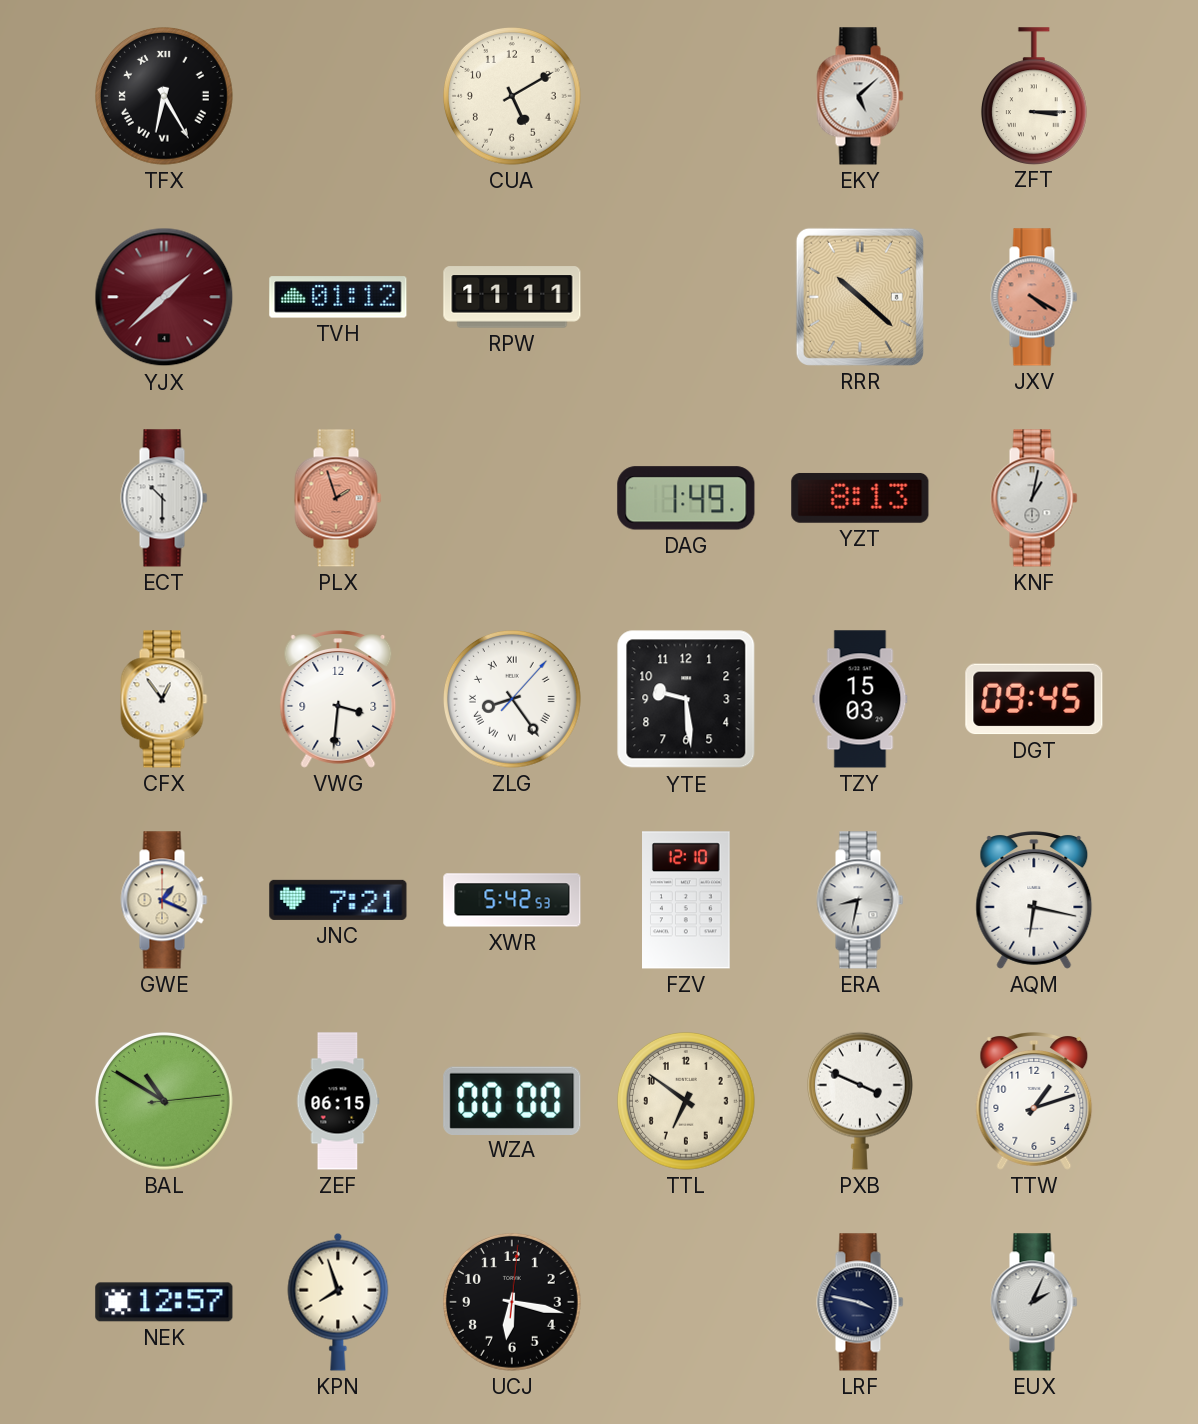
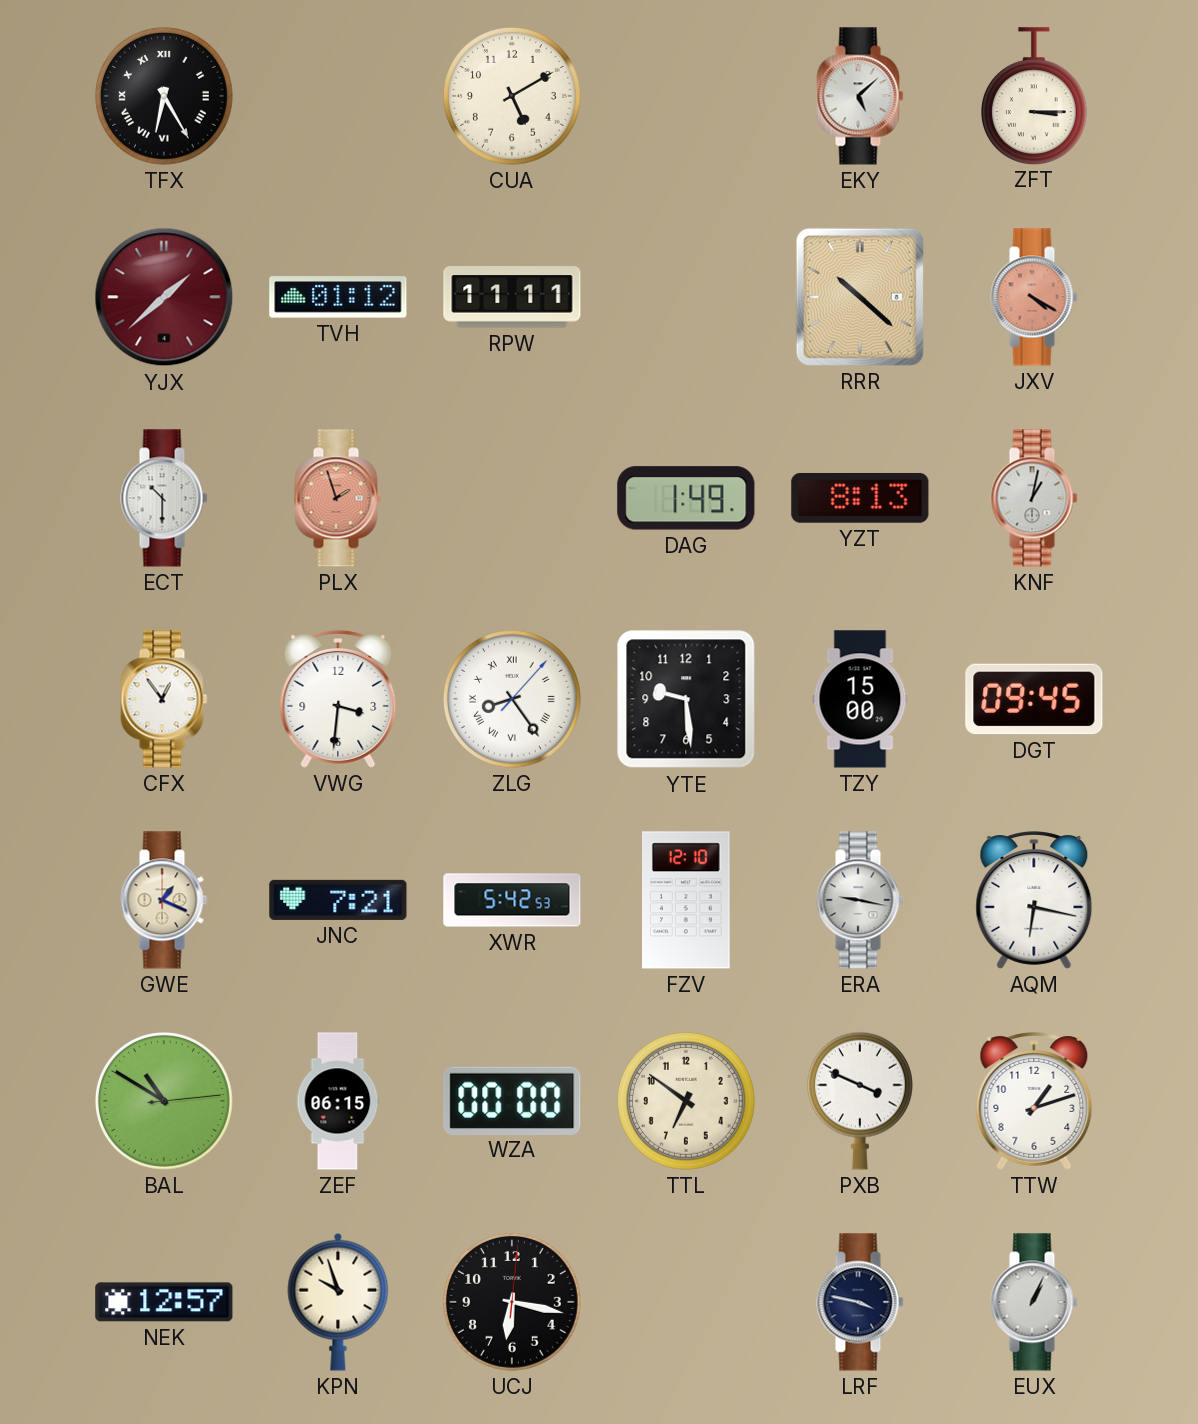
TZY: 15:03 -> 15:00 (860, 699)
ERA: 8:32 -> 9:17 (860, 900)
KPN: 7:57 -> 9:57 (338, 1302)
EUX: 2:04 -> 1:04 (1034, 1302)
